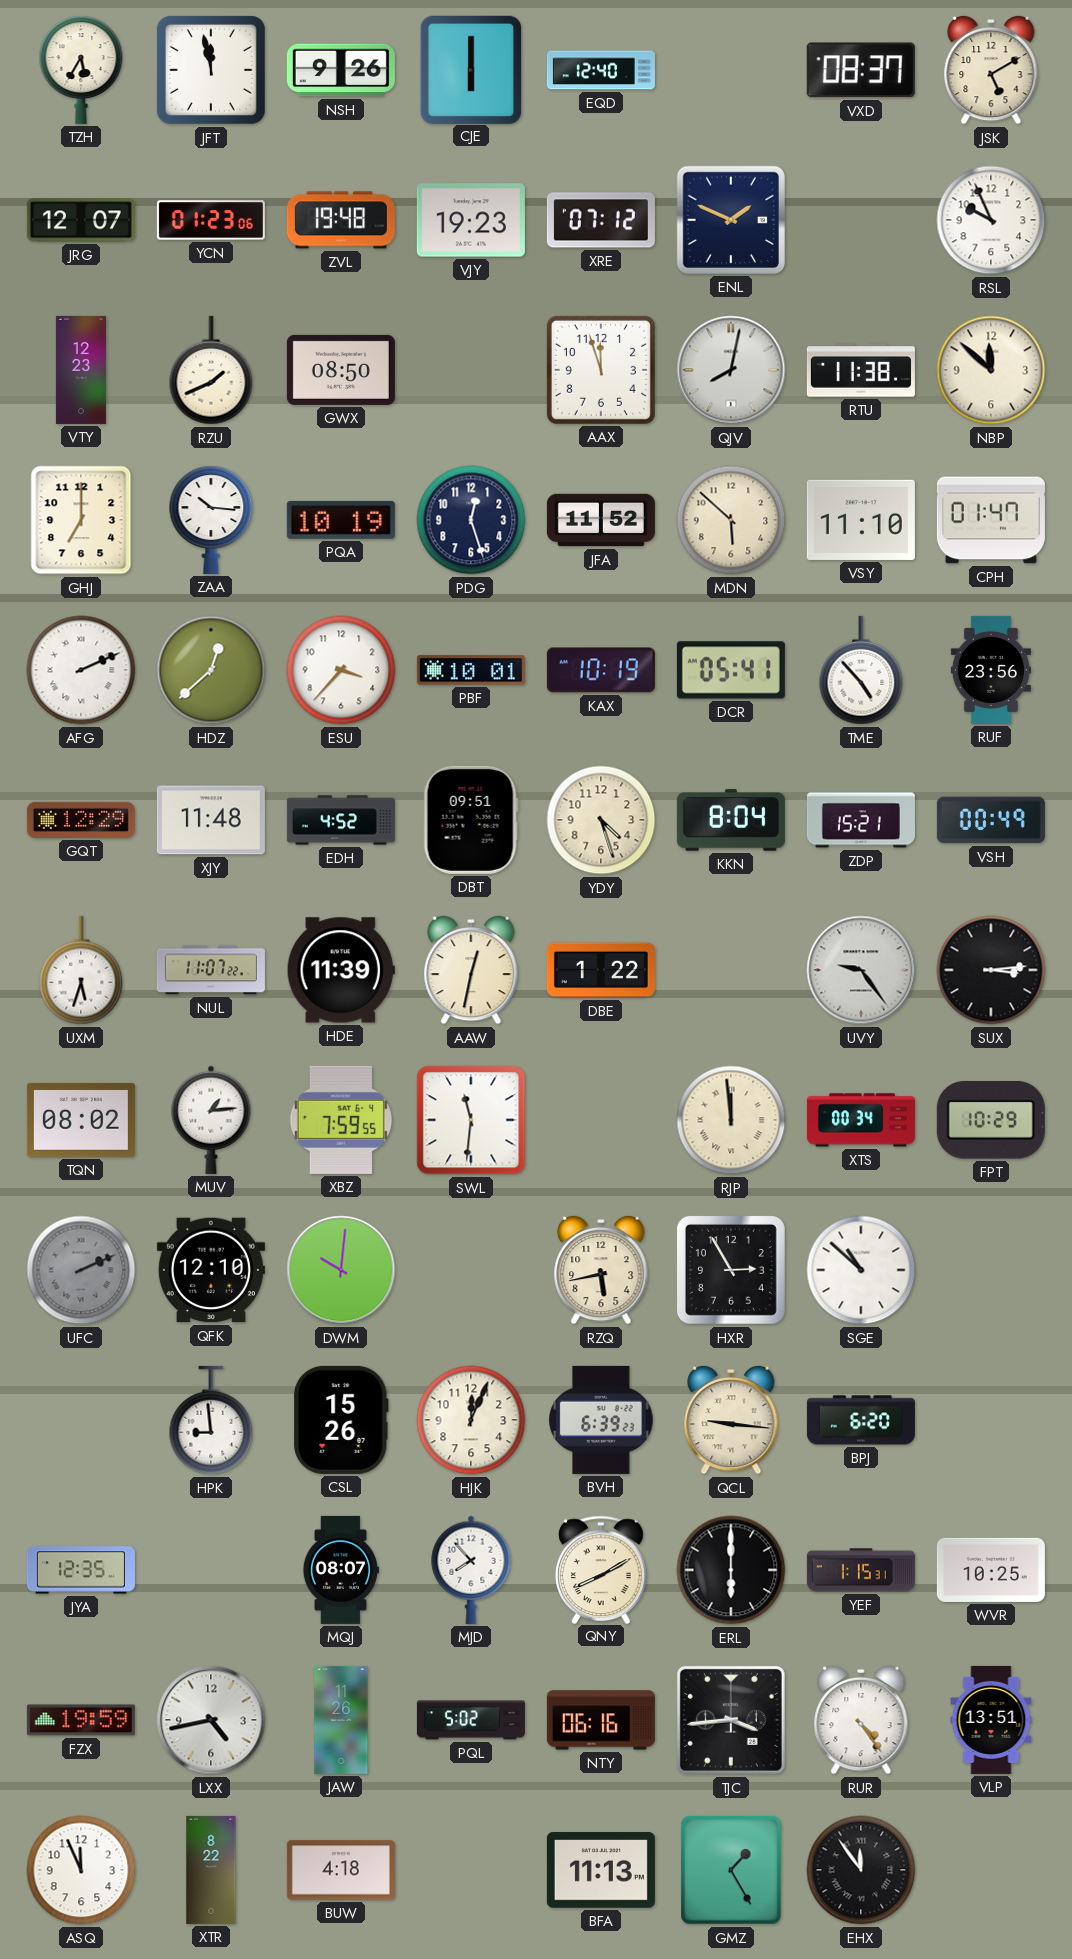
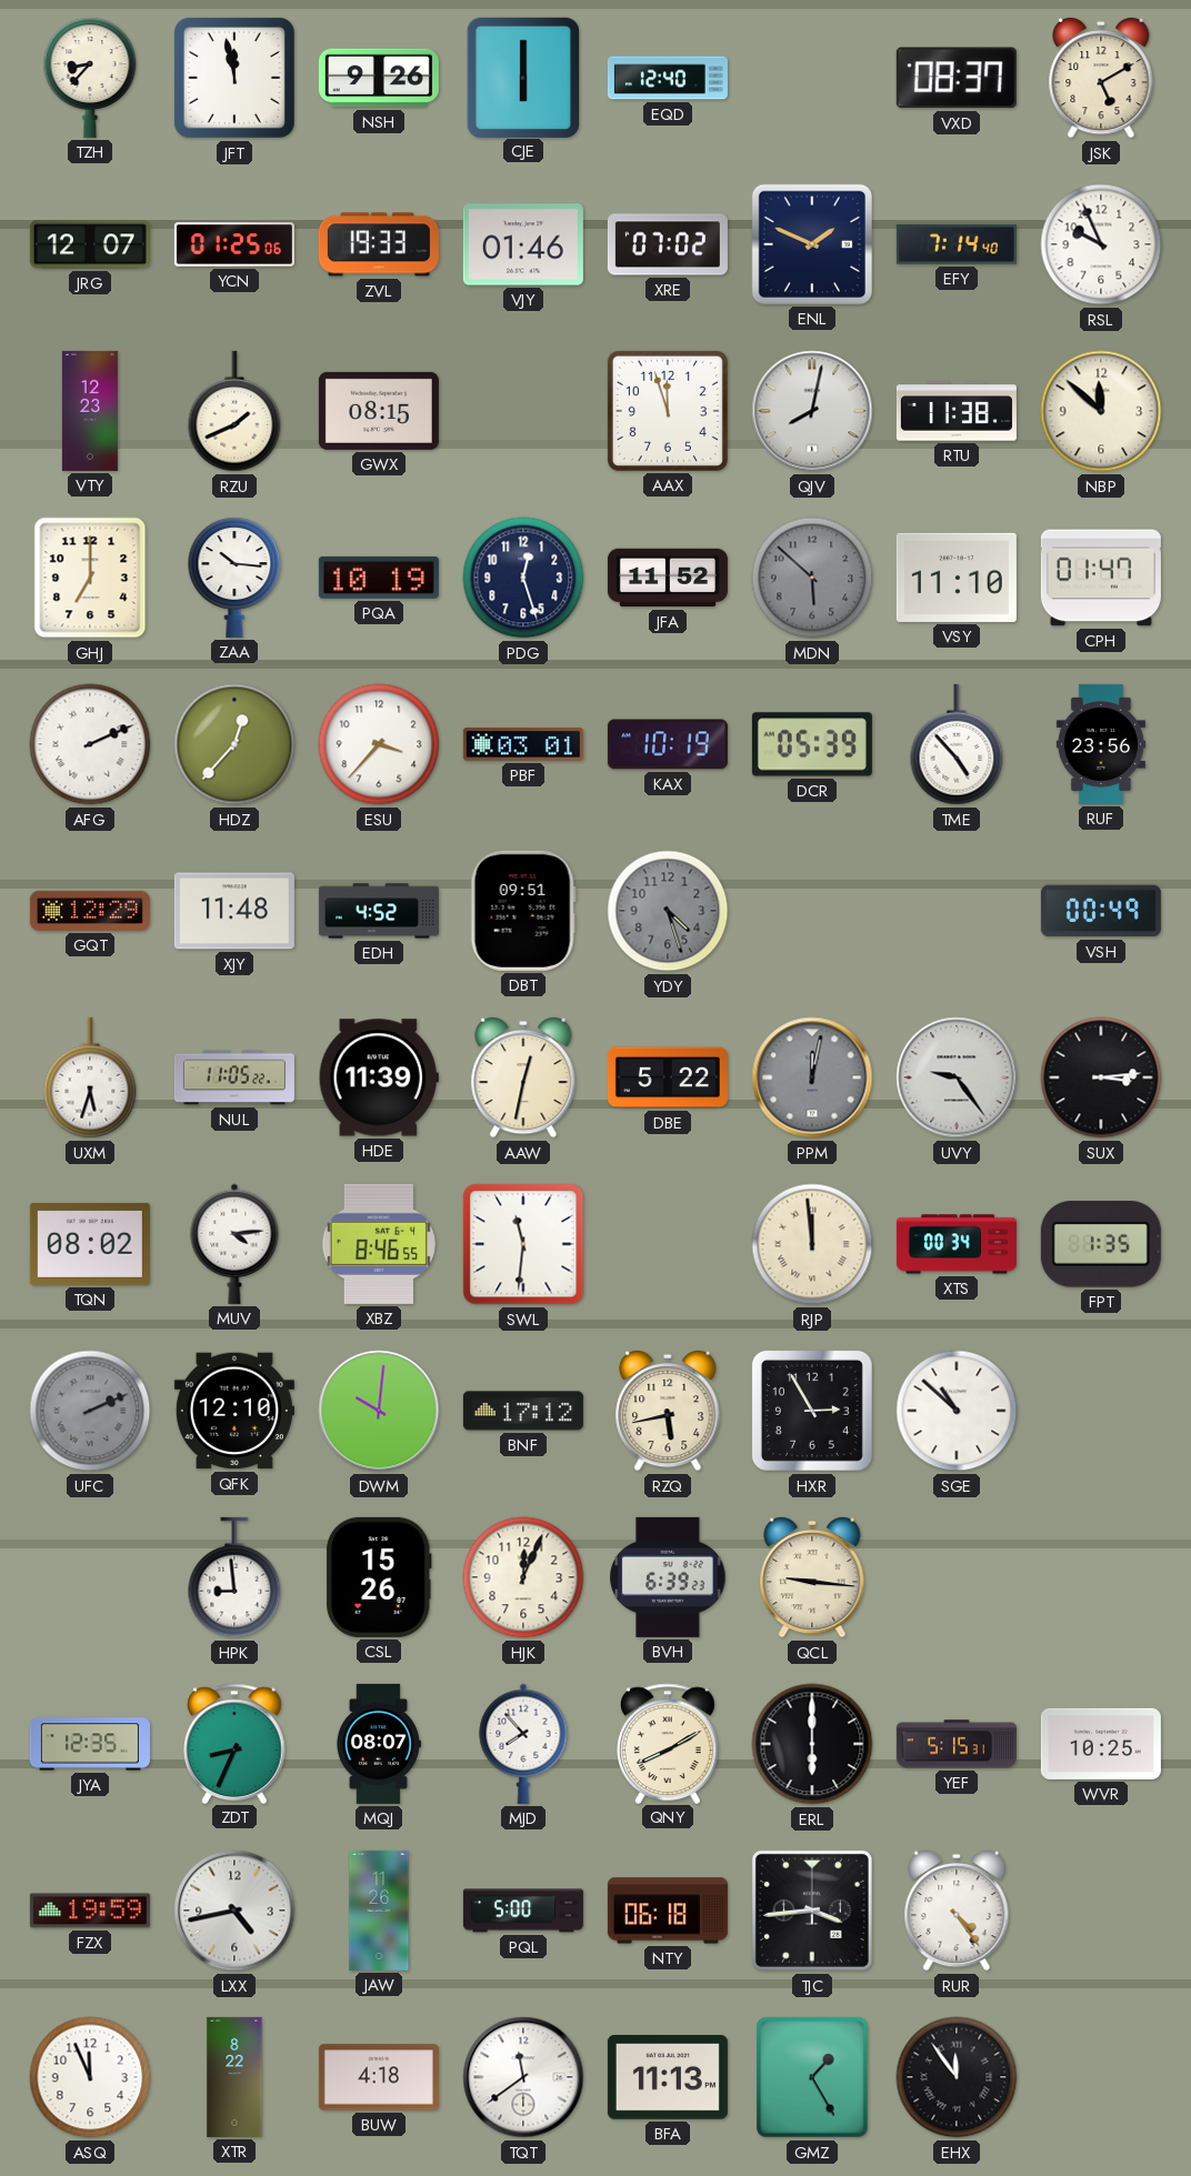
TZH: 5:35 -> 8:37 (90, 78)
YCN: 01:23 -> 01:25 (234, 244)
ZVL: 19:48 -> 19:33 (379, 244)
VJY: 19:23 -> 01:46 (523, 244)
XRE: 07:12 -> 07:02 (668, 244)
EFY: none -> 7:14 (957, 244)
GWX: 08:50 -> 08:15 (379, 411)
MDN dial: cream -> grey (812, 578)
HDZ: 12:38 -> 12:37 (234, 744)
PBF: 10:01 -> 03:01 (523, 744)
DCR: 05:41 -> 05:39 (812, 744)
YDY dial: cream -> grey (668, 911)
KKN: 8:04 -> none (731, 820)
ZDP: 15:21 -> none (861, 820)
NUL: 11:07 -> 11:05 (234, 1077)
DBE: 1:22 -> 5:22 (668, 1077)
PPM: none -> 12:02 (812, 1077)
MUV: 1:14 -> 4:14 (234, 1244)
XBZ: 7:59 -> 8:46 (379, 1244)
FPT: 10:29 -> 1:35 (1101, 1244)
BNF: none -> 17:12 (523, 1411)
BPJ: 6:20 -> none (861, 1420)
ZDT: none -> 8:34 (236, 1743)
YEF: 1:15 -> 5:15 (957, 1744)
PQL: 5:02 -> 5:00 (523, 1911)
NTY: 06:16 -> 06:18 (668, 1911)
VLP: 13:51 -> none (991, 1720)
TQT: none -> 11:39 (523, 2077)
